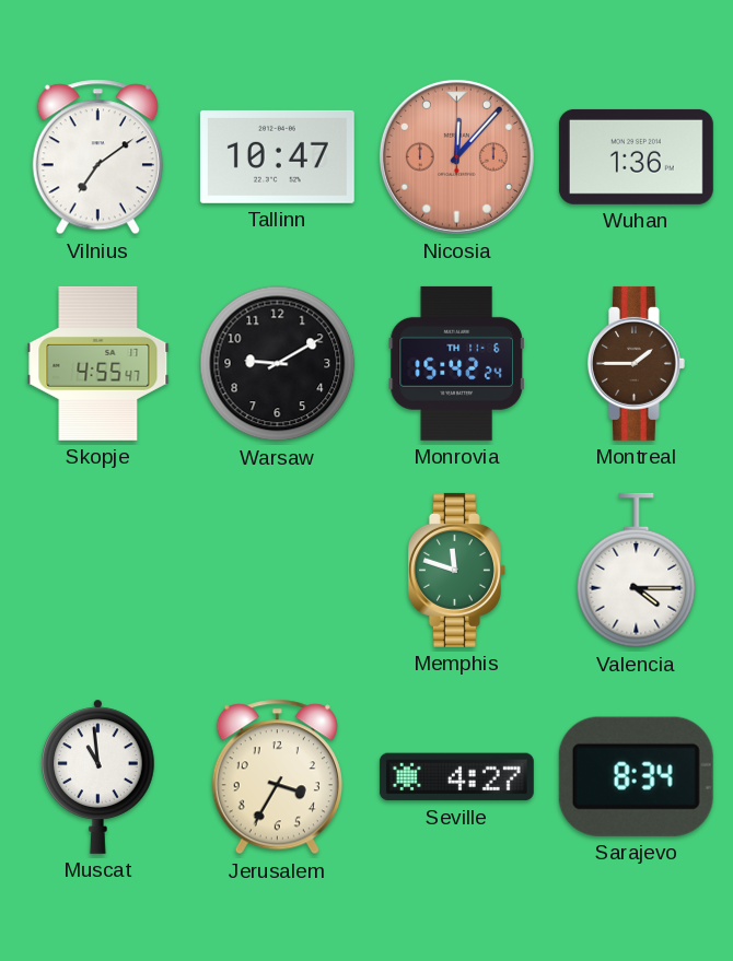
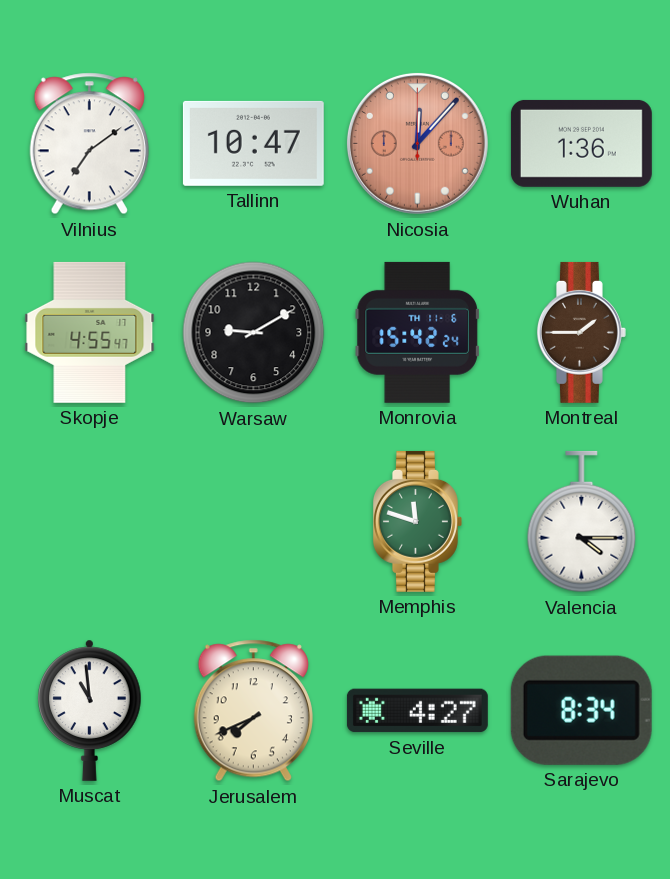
Jerusalem: 3:35 -> 7:41 (253, 711)
